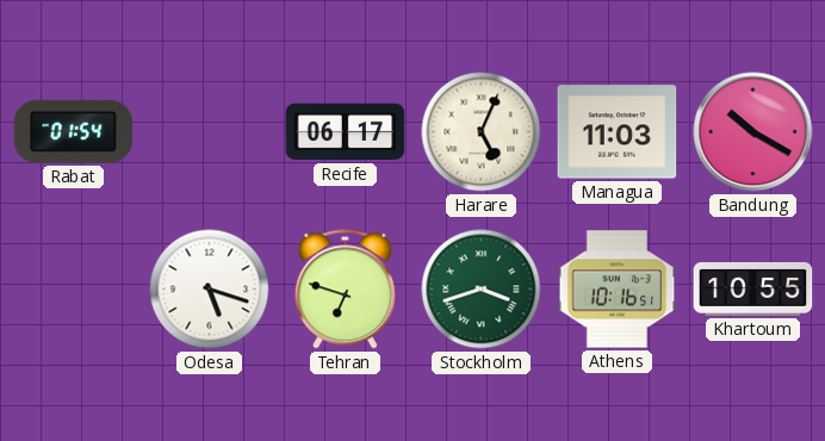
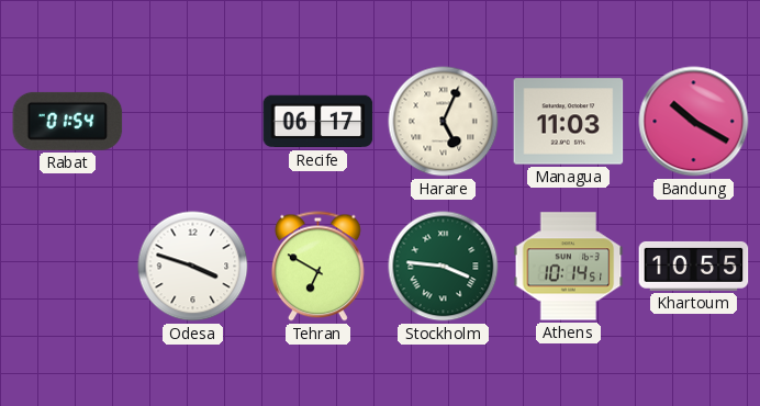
Odesa: 5:18 -> 3:48 (193, 267)
Tehran: 6:48 -> 6:50 (317, 267)
Stockholm: 3:42 -> 3:46 (444, 267)
Athens: 10:16 -> 10:14 (569, 267)
